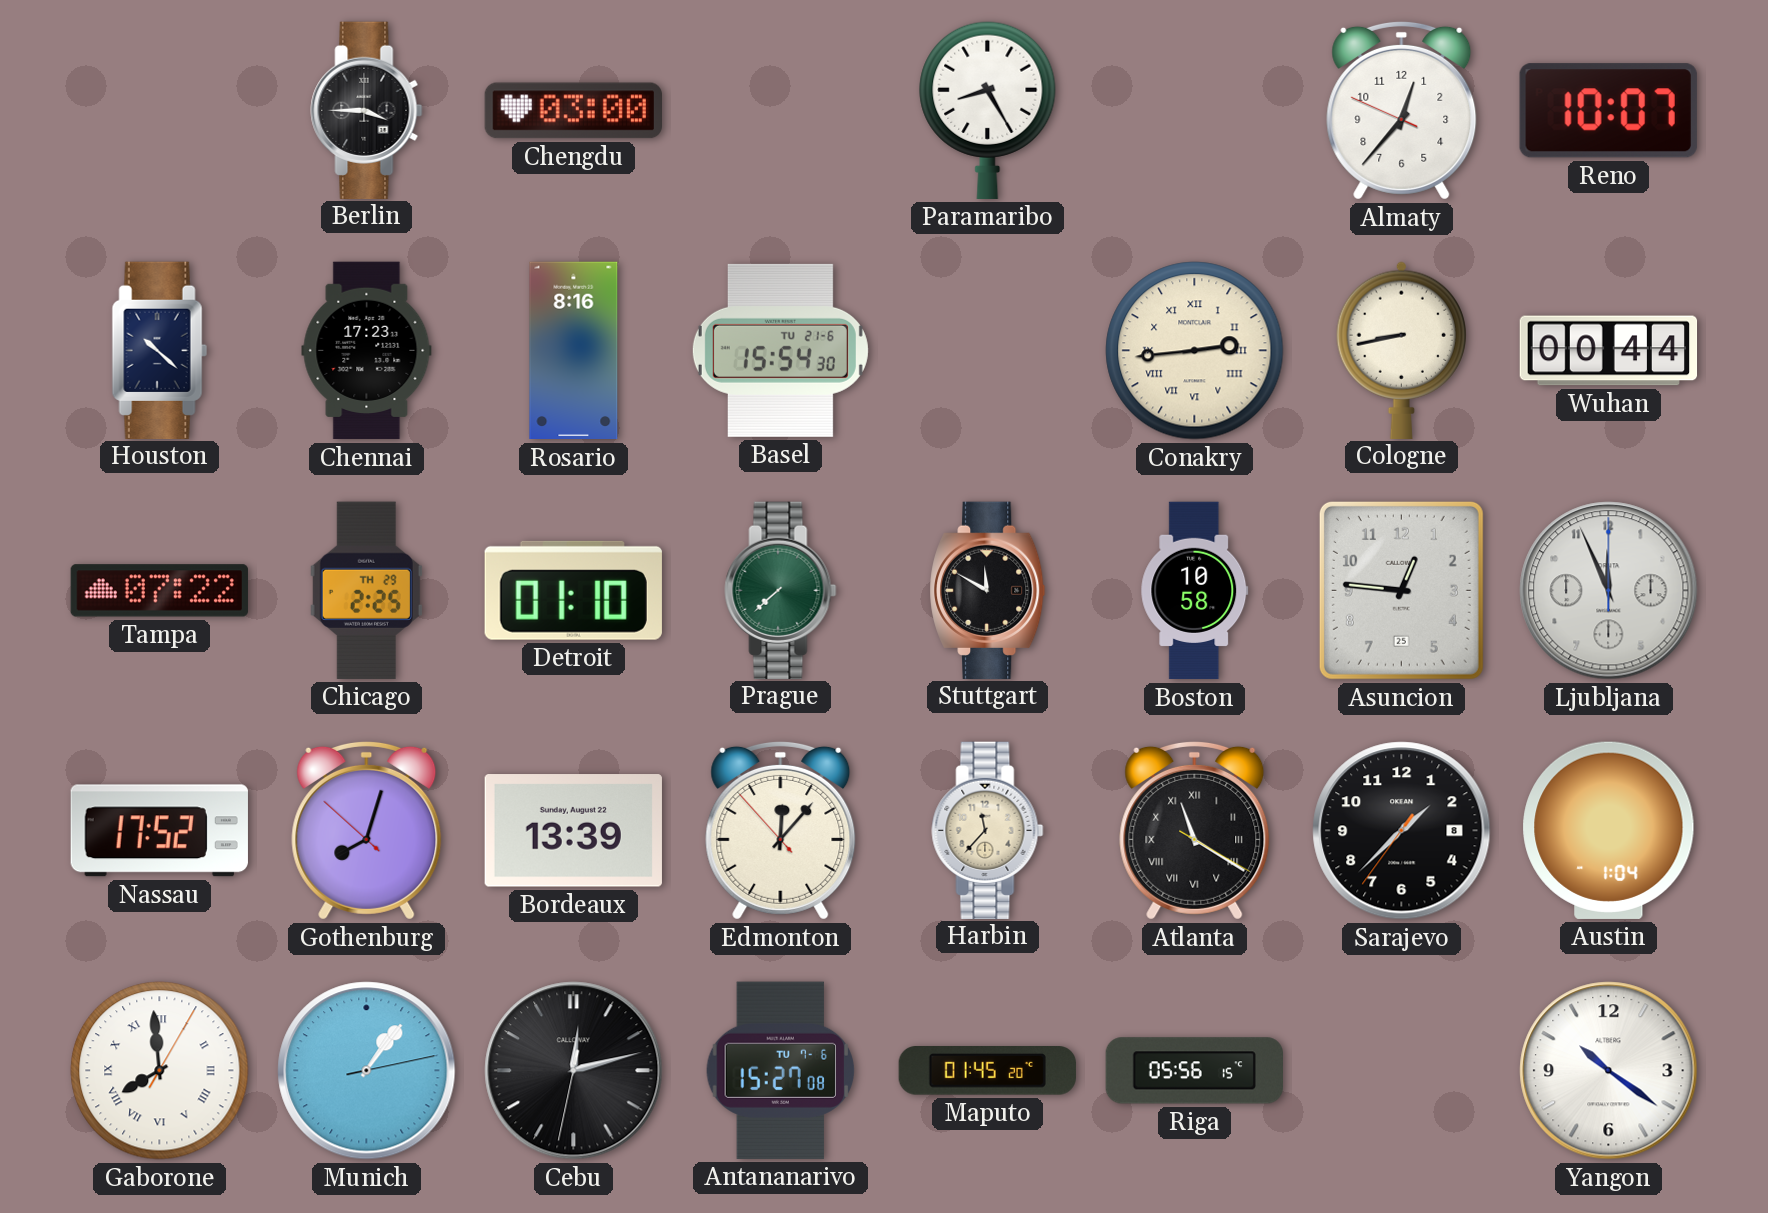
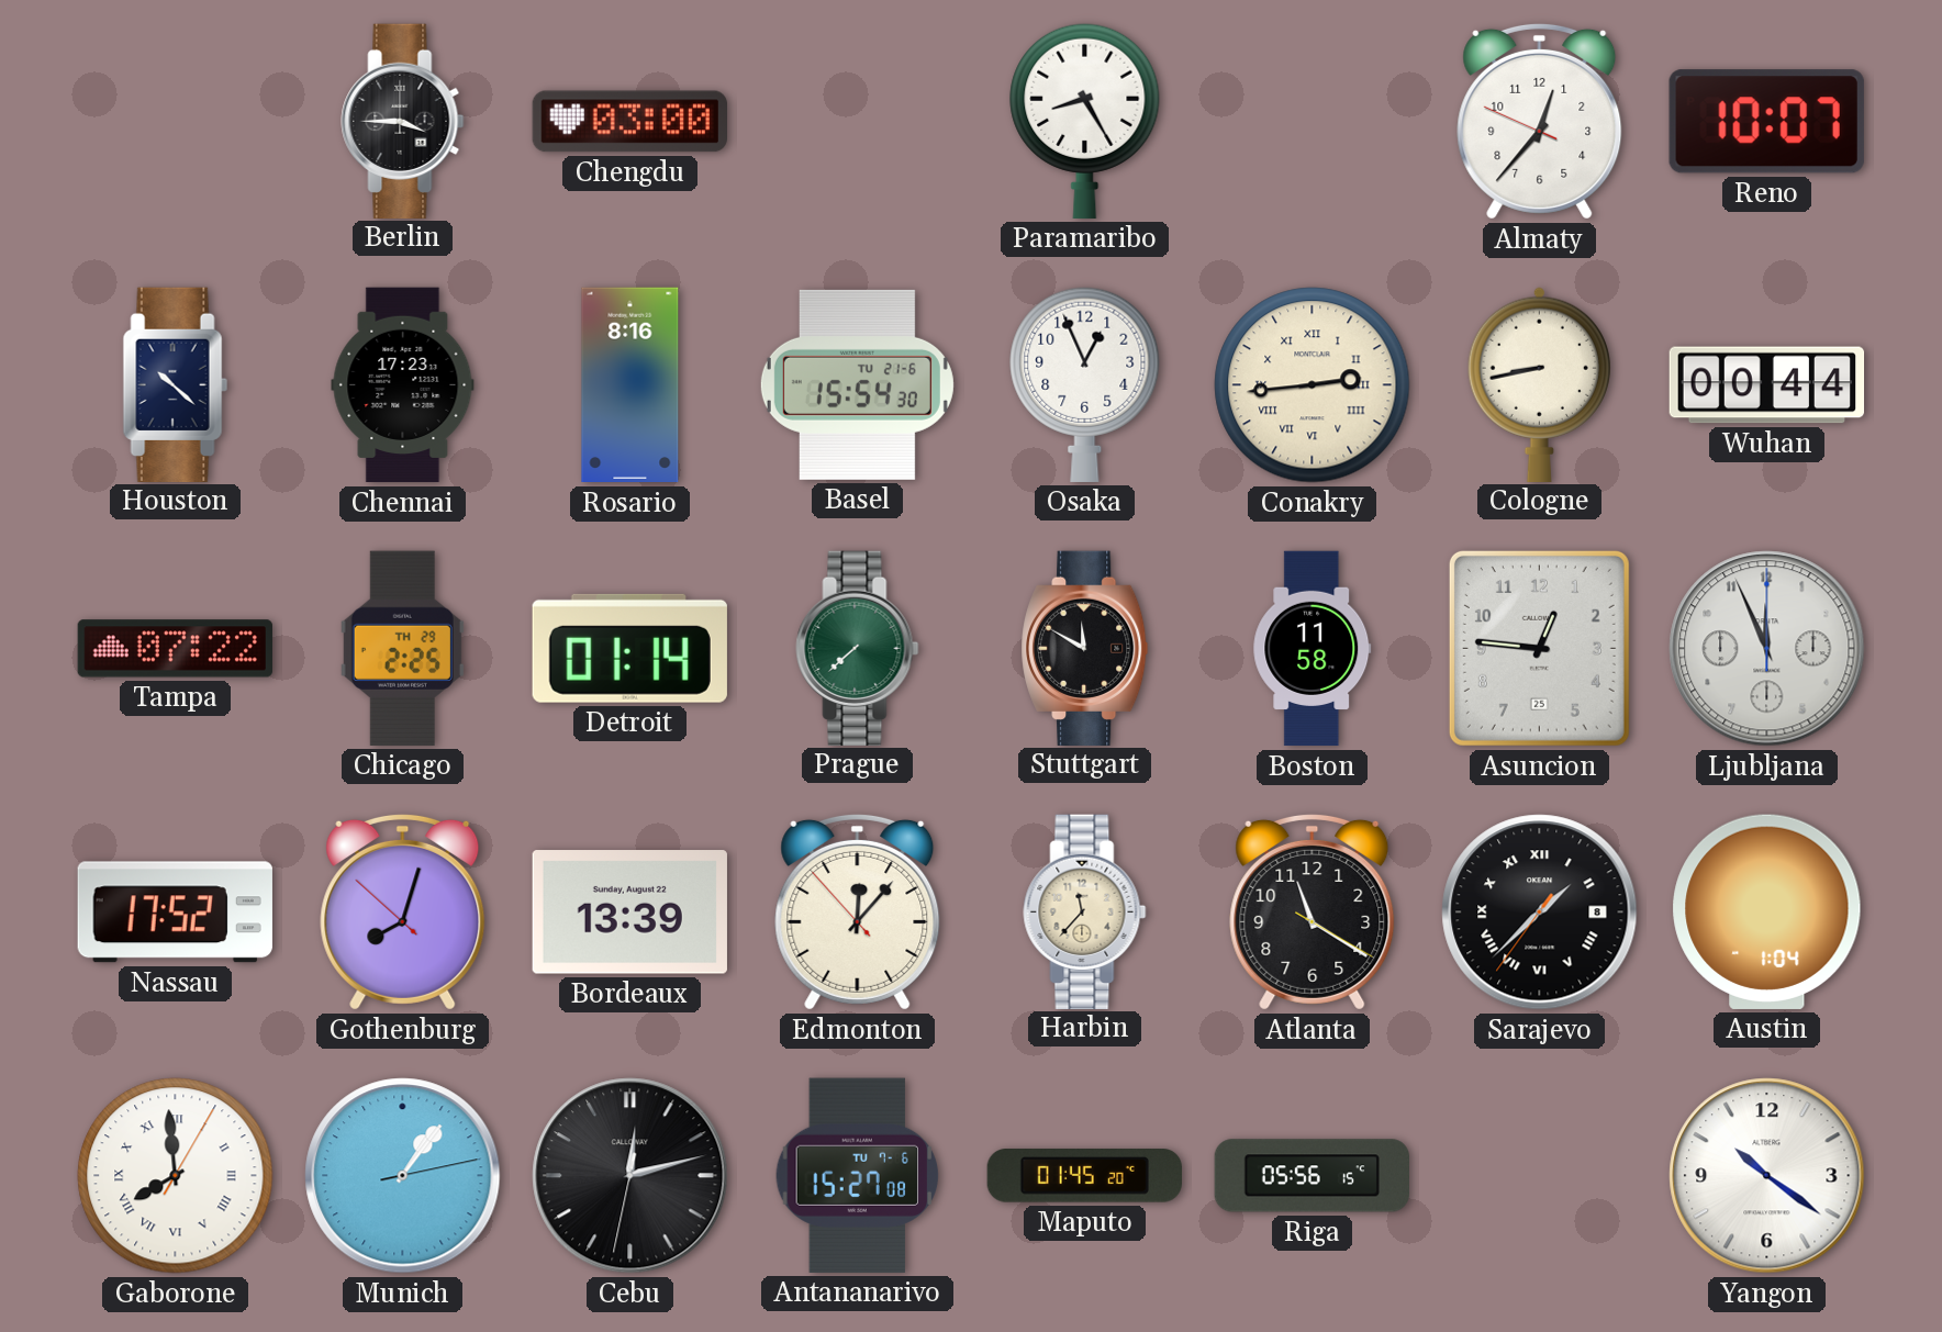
Osaka: none -> 12:56 (1085, 384)
Detroit: 01:10 -> 01:14 (629, 648)
Boston: 10:58 -> 11:58 (1313, 649)
Atlanta numerals: Roman -> Arabic (1313, 911)
Sarajevo numerals: Arabic -> Roman (1540, 913)
